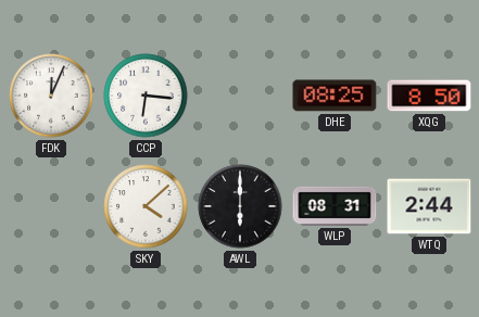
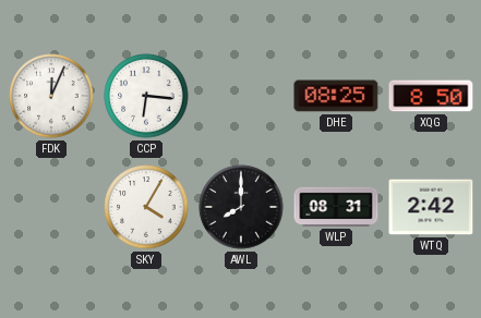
SKY: 4:08 -> 4:05 (146, 207)
AWL: 6:00 -> 8:00 (241, 207)
WTQ: 2:44 -> 2:42 (431, 207)
